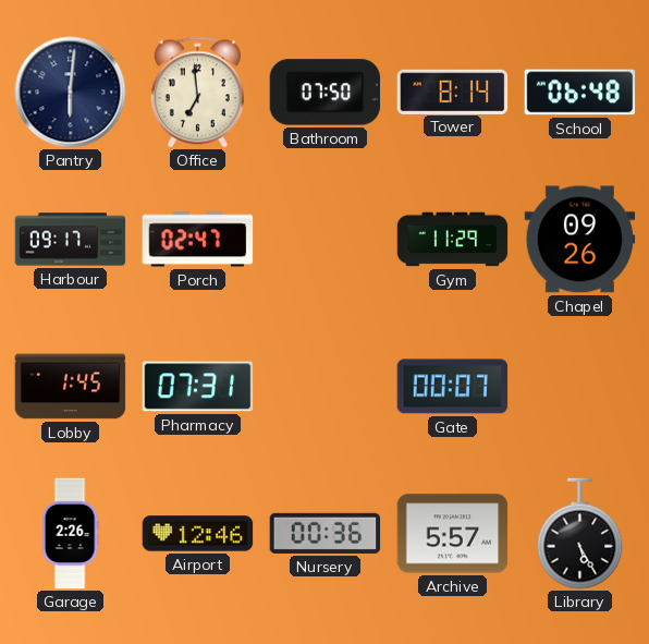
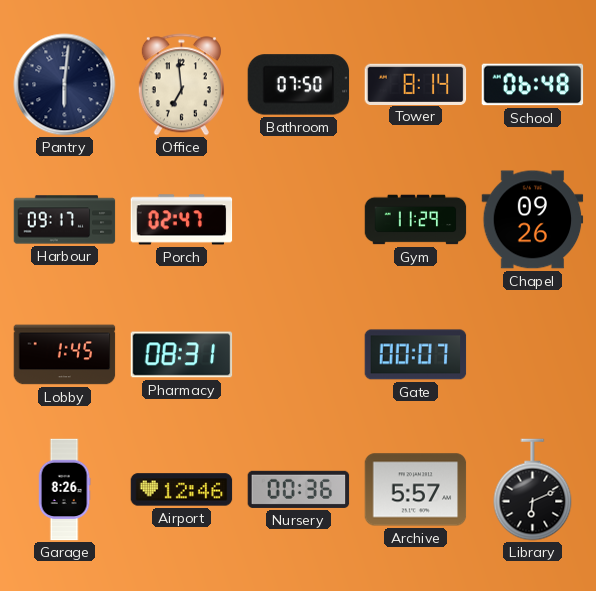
Pharmacy: 07:31 -> 08:31 (182, 355)
Garage: 2:26 -> 8:26 (64, 490)
Library: 5:25 -> 6:11 (533, 490)
